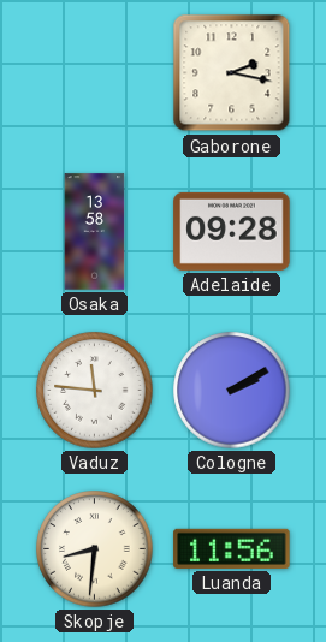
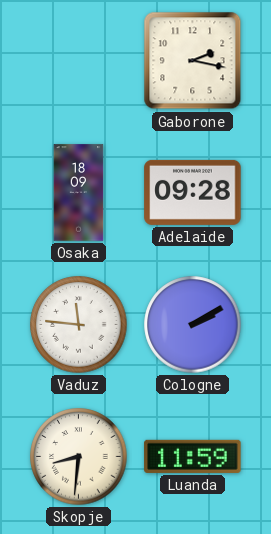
Osaka: 13:58 -> 18:09 (79, 193)
Luanda: 11:56 -> 11:59 (193, 456)
